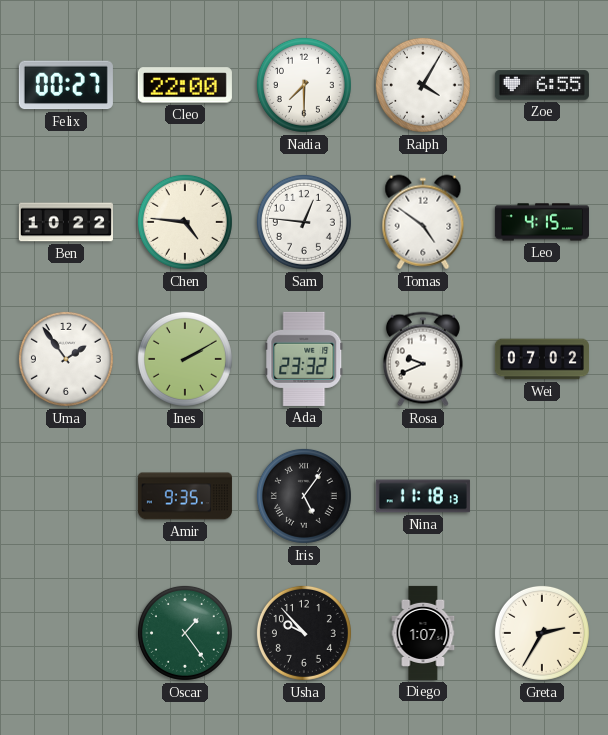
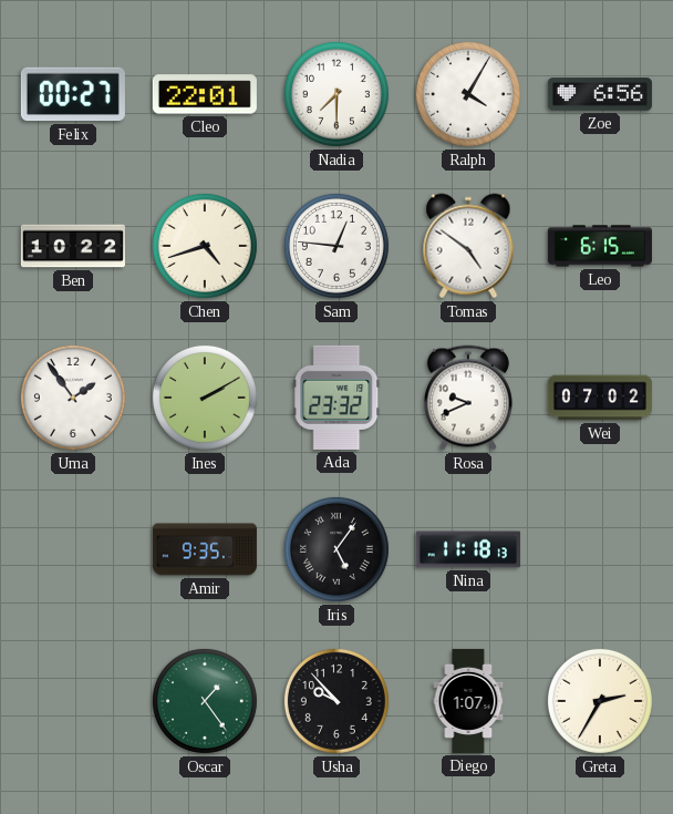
Cleo: 22:00 -> 22:01 (205, 94)
Zoe: 6:55 -> 6:56 (600, 94)
Chen: 4:46 -> 4:42 (205, 246)
Leo: 4:15 -> 6:15 (600, 246)
